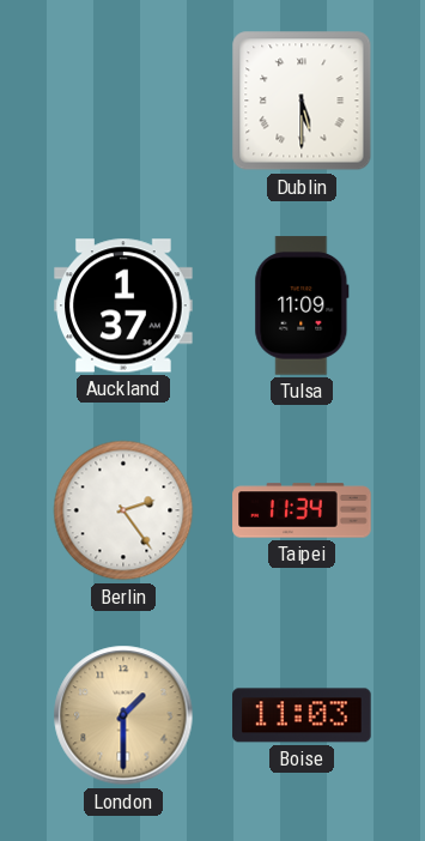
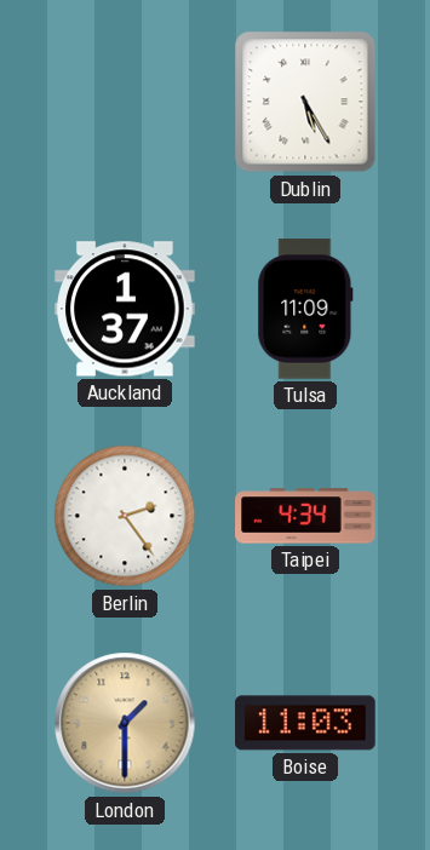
Dublin: 5:30 -> 5:25 (305, 102)
Taipei: 11:34 -> 4:34 (305, 516)
